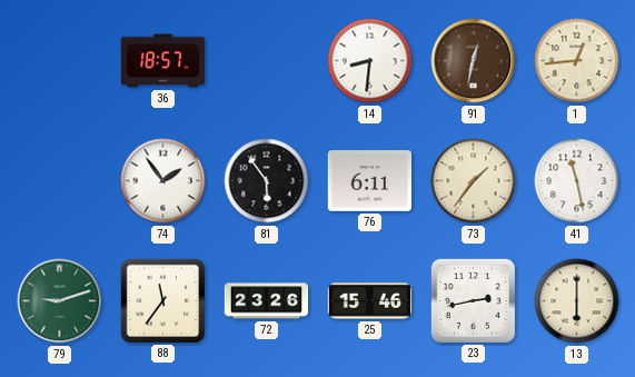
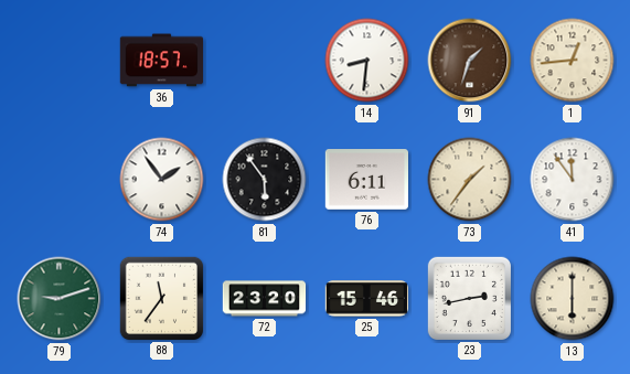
91: 12:32 -> 1:33 (470, 61)
41: 11:28 -> 11:54 (573, 180)
72: 23:26 -> 23:20 (265, 299)
